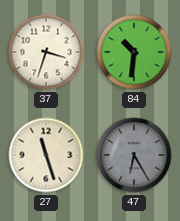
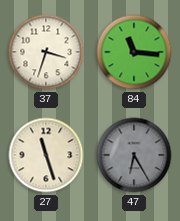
84: 10:31 -> 11:16 (134, 52)
